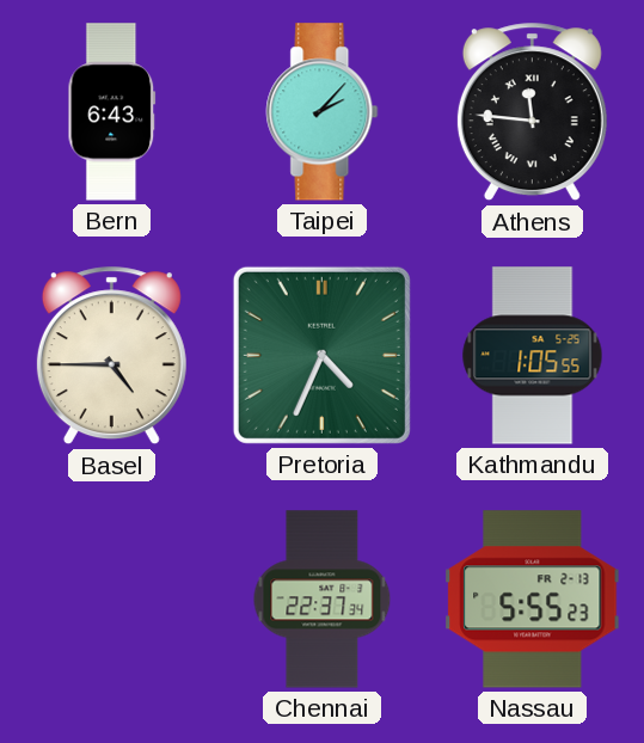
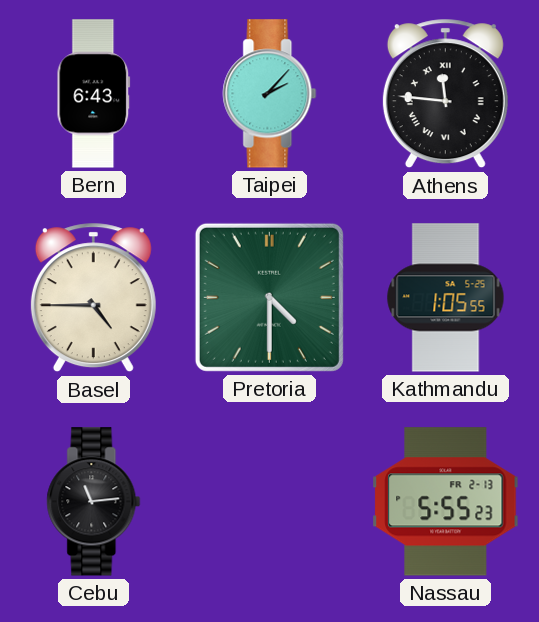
Pretoria: 4:34 -> 4:30 (269, 297)
Cebu: none -> 11:14 (94, 502)
Chennai: 22:37 -> none (323, 600)
